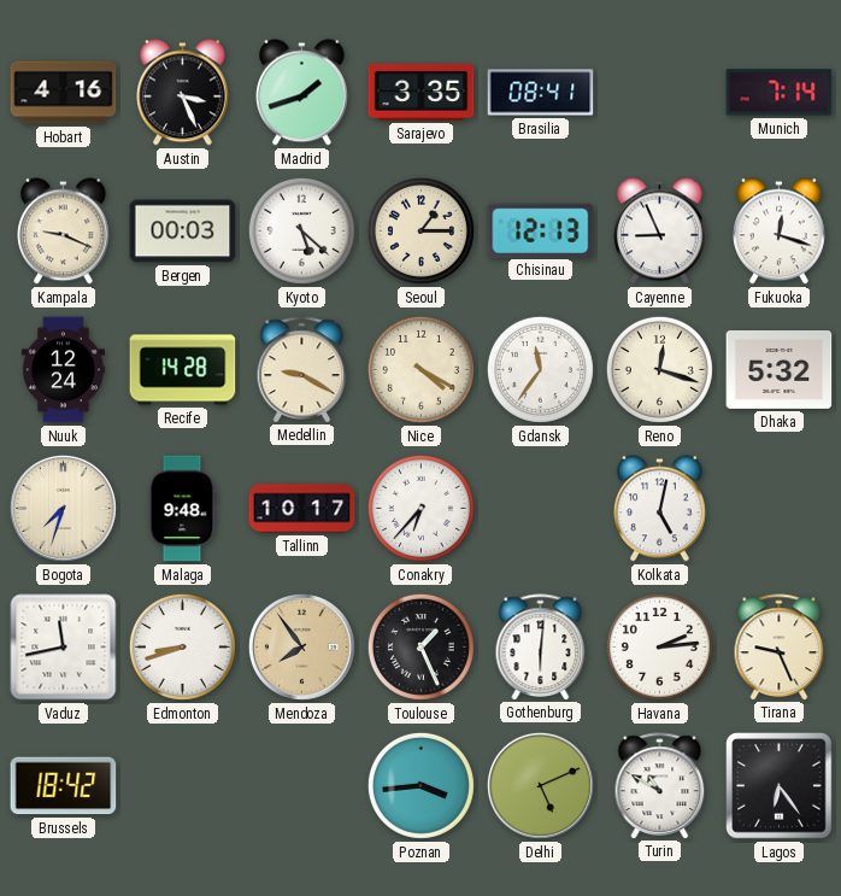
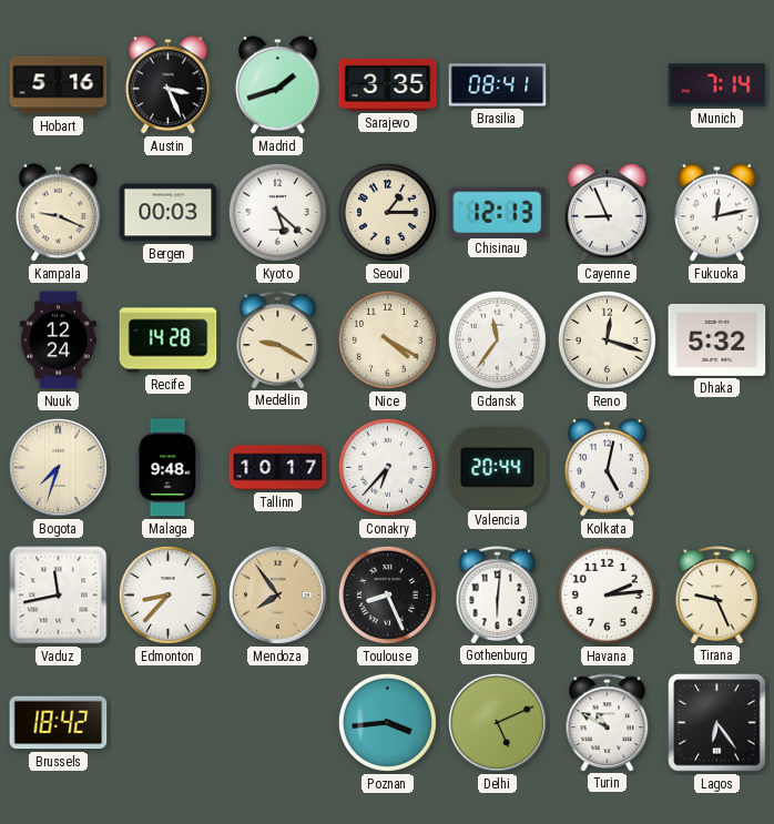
Hobart: 4:16 -> 5:16 (59, 85)
Fukuoka: 12:18 -> 12:13 (717, 213)
Valencia: none -> 20:44 (498, 467)
Edmonton: 8:42 -> 8:37 (167, 594)
Toulouse: 1:26 -> 8:26 (387, 594)
